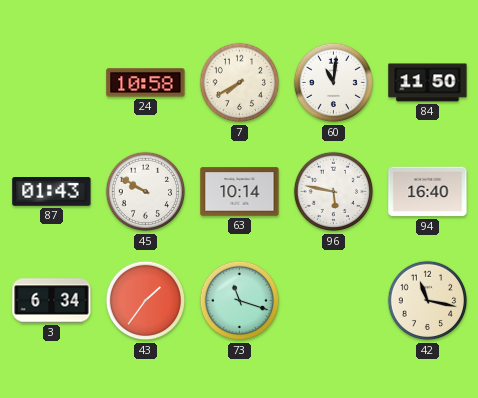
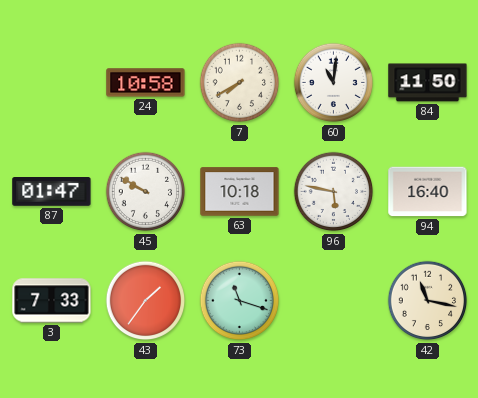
87: 01:43 -> 01:47 (52, 192)
63: 10:14 -> 10:18 (240, 192)
3: 6:34 -> 7:33 (52, 301)
